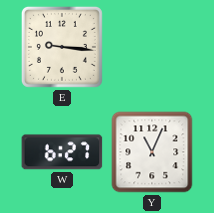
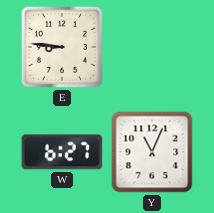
E: 9:16 -> 8:46 (62, 47)
